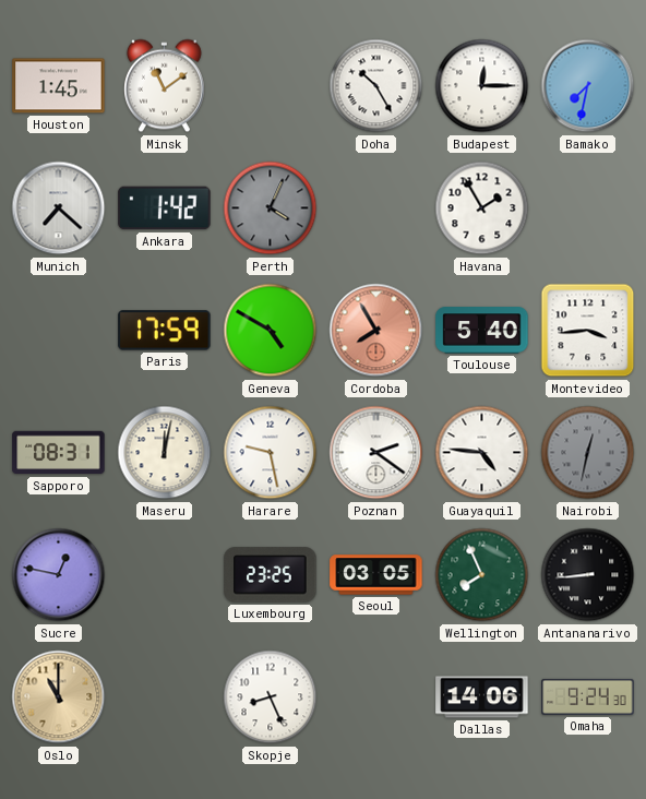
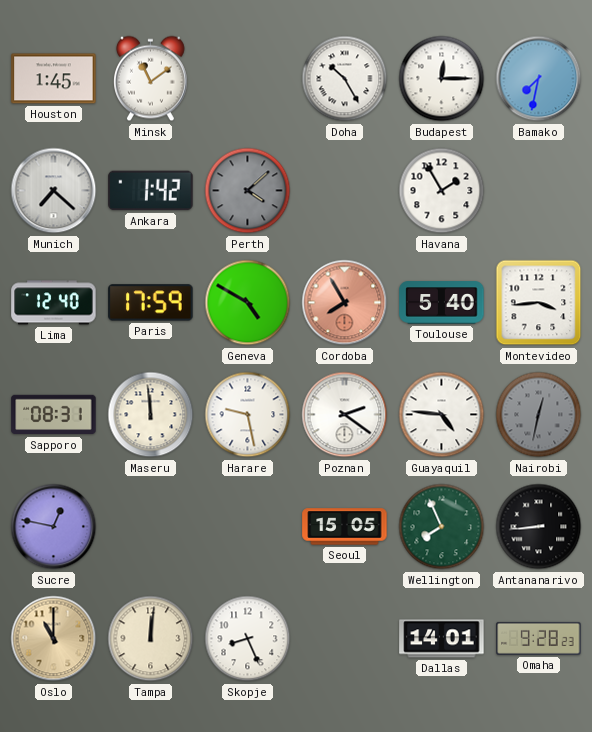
Perth: 4:04 -> 4:08 (248, 191)
Lima: none -> 12:40 (54, 303)
Maseru: 12:02 -> 11:59 (151, 415)
Luxembourg: 23:25 -> none (271, 575)
Seoul: 03:05 -> 15:05 (345, 527)
Tampa: none -> 12:01 (151, 639)
Dallas: 14:06 -> 14:01 (442, 639)
Omaha: 9:24 -> 9:28 (539, 638)
